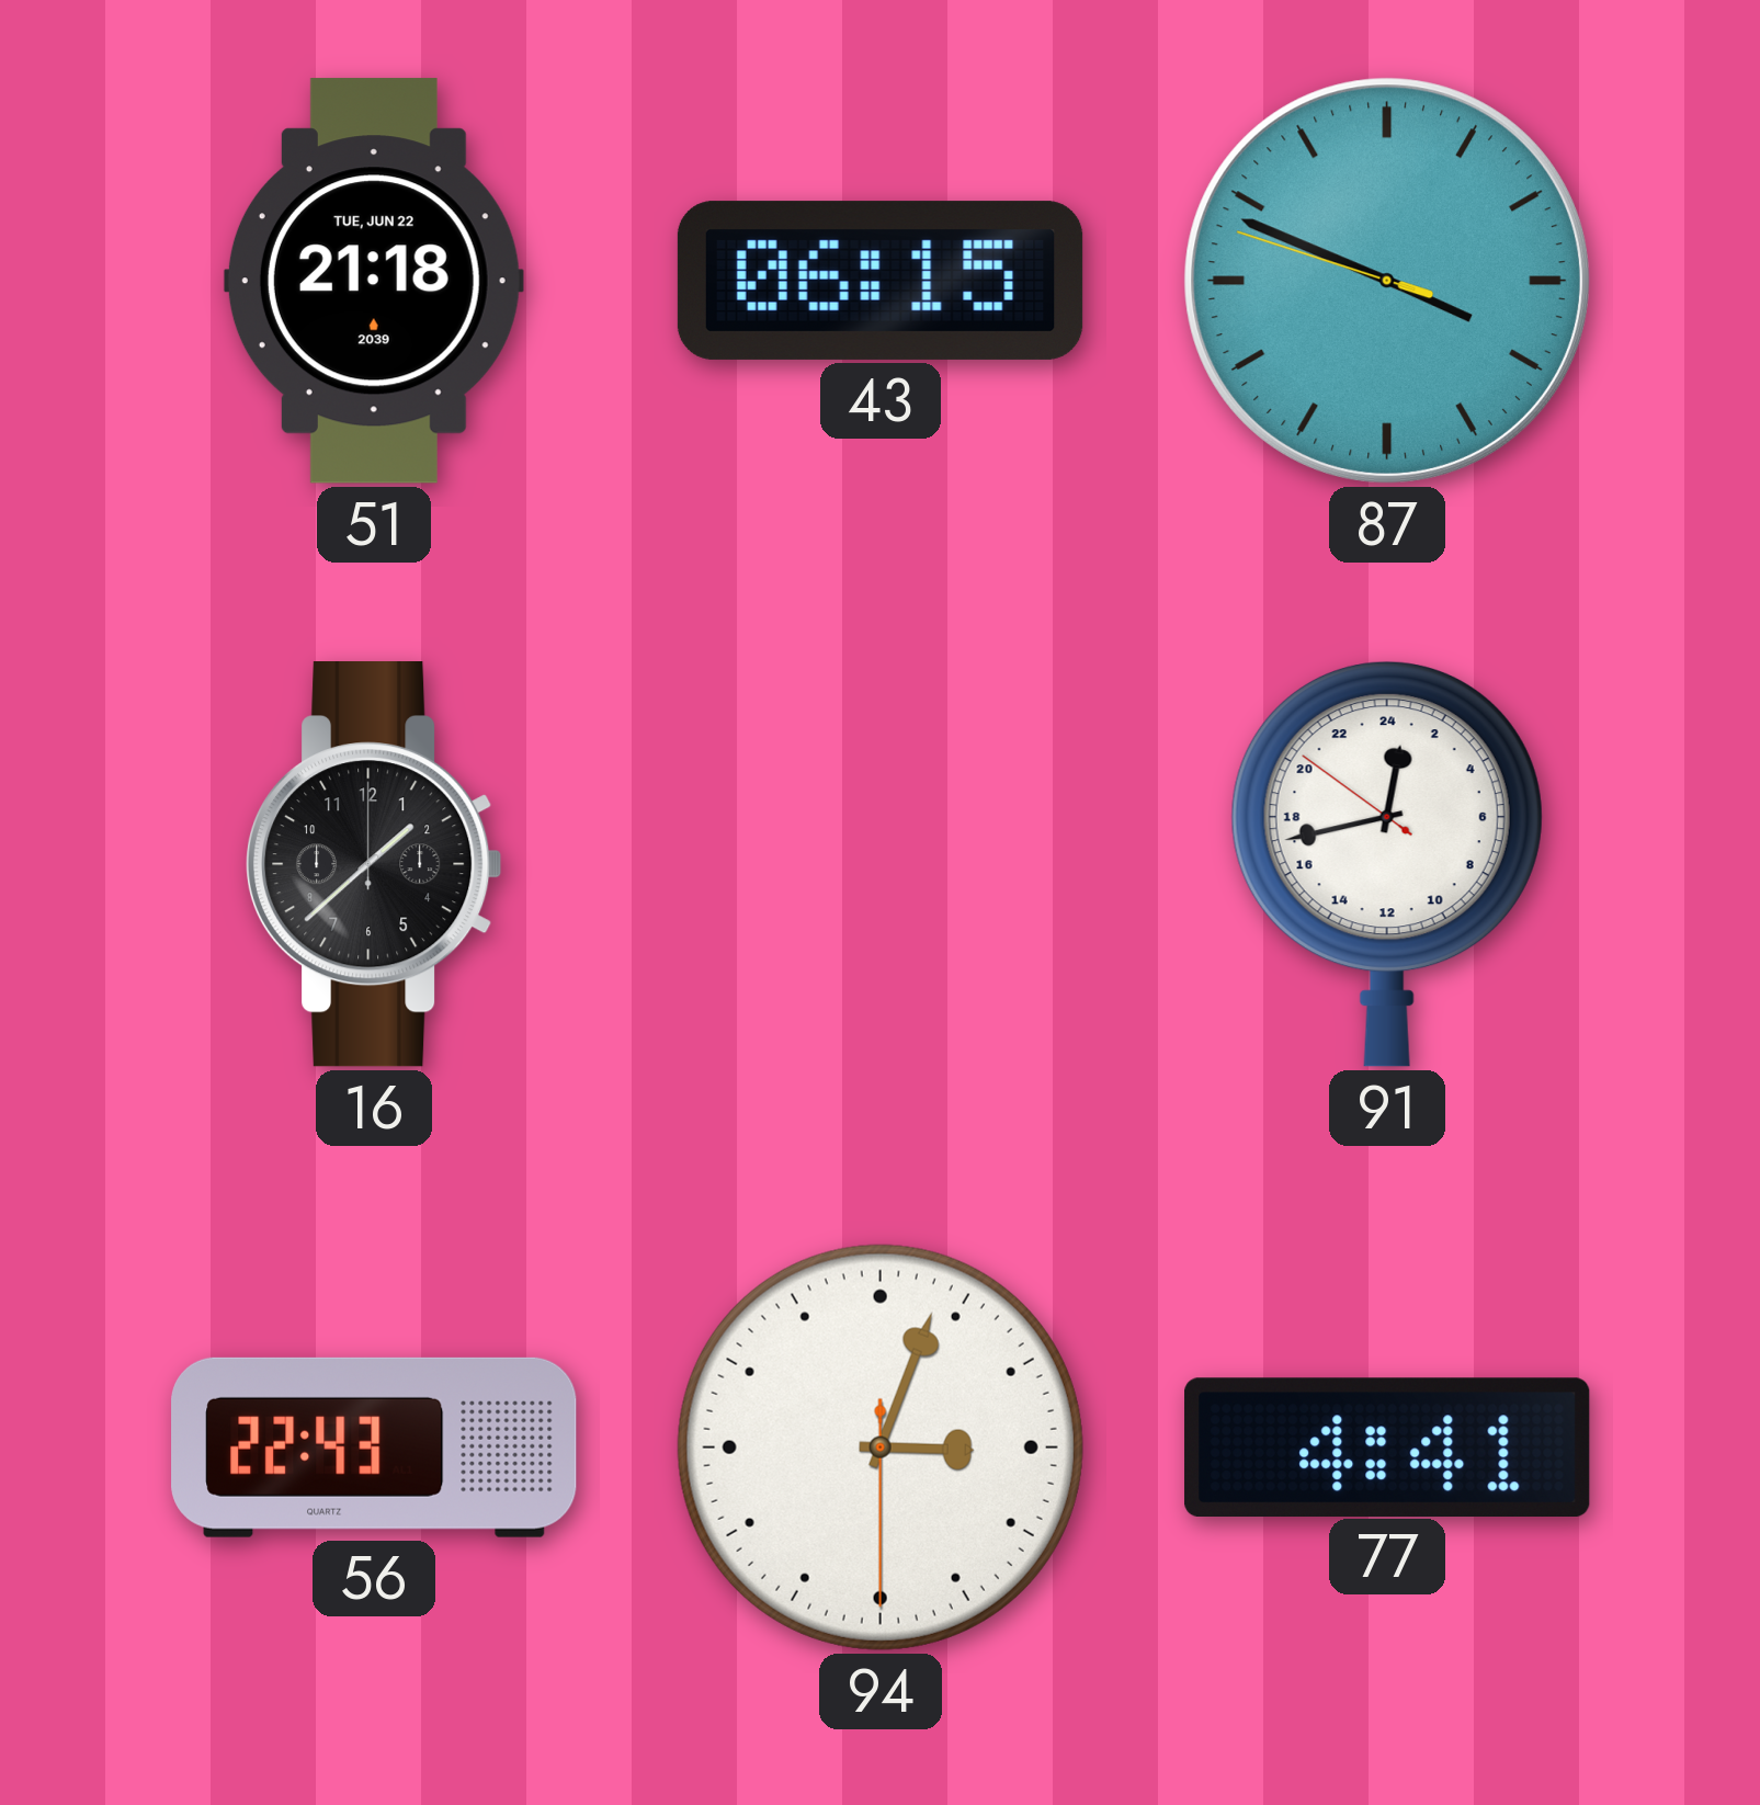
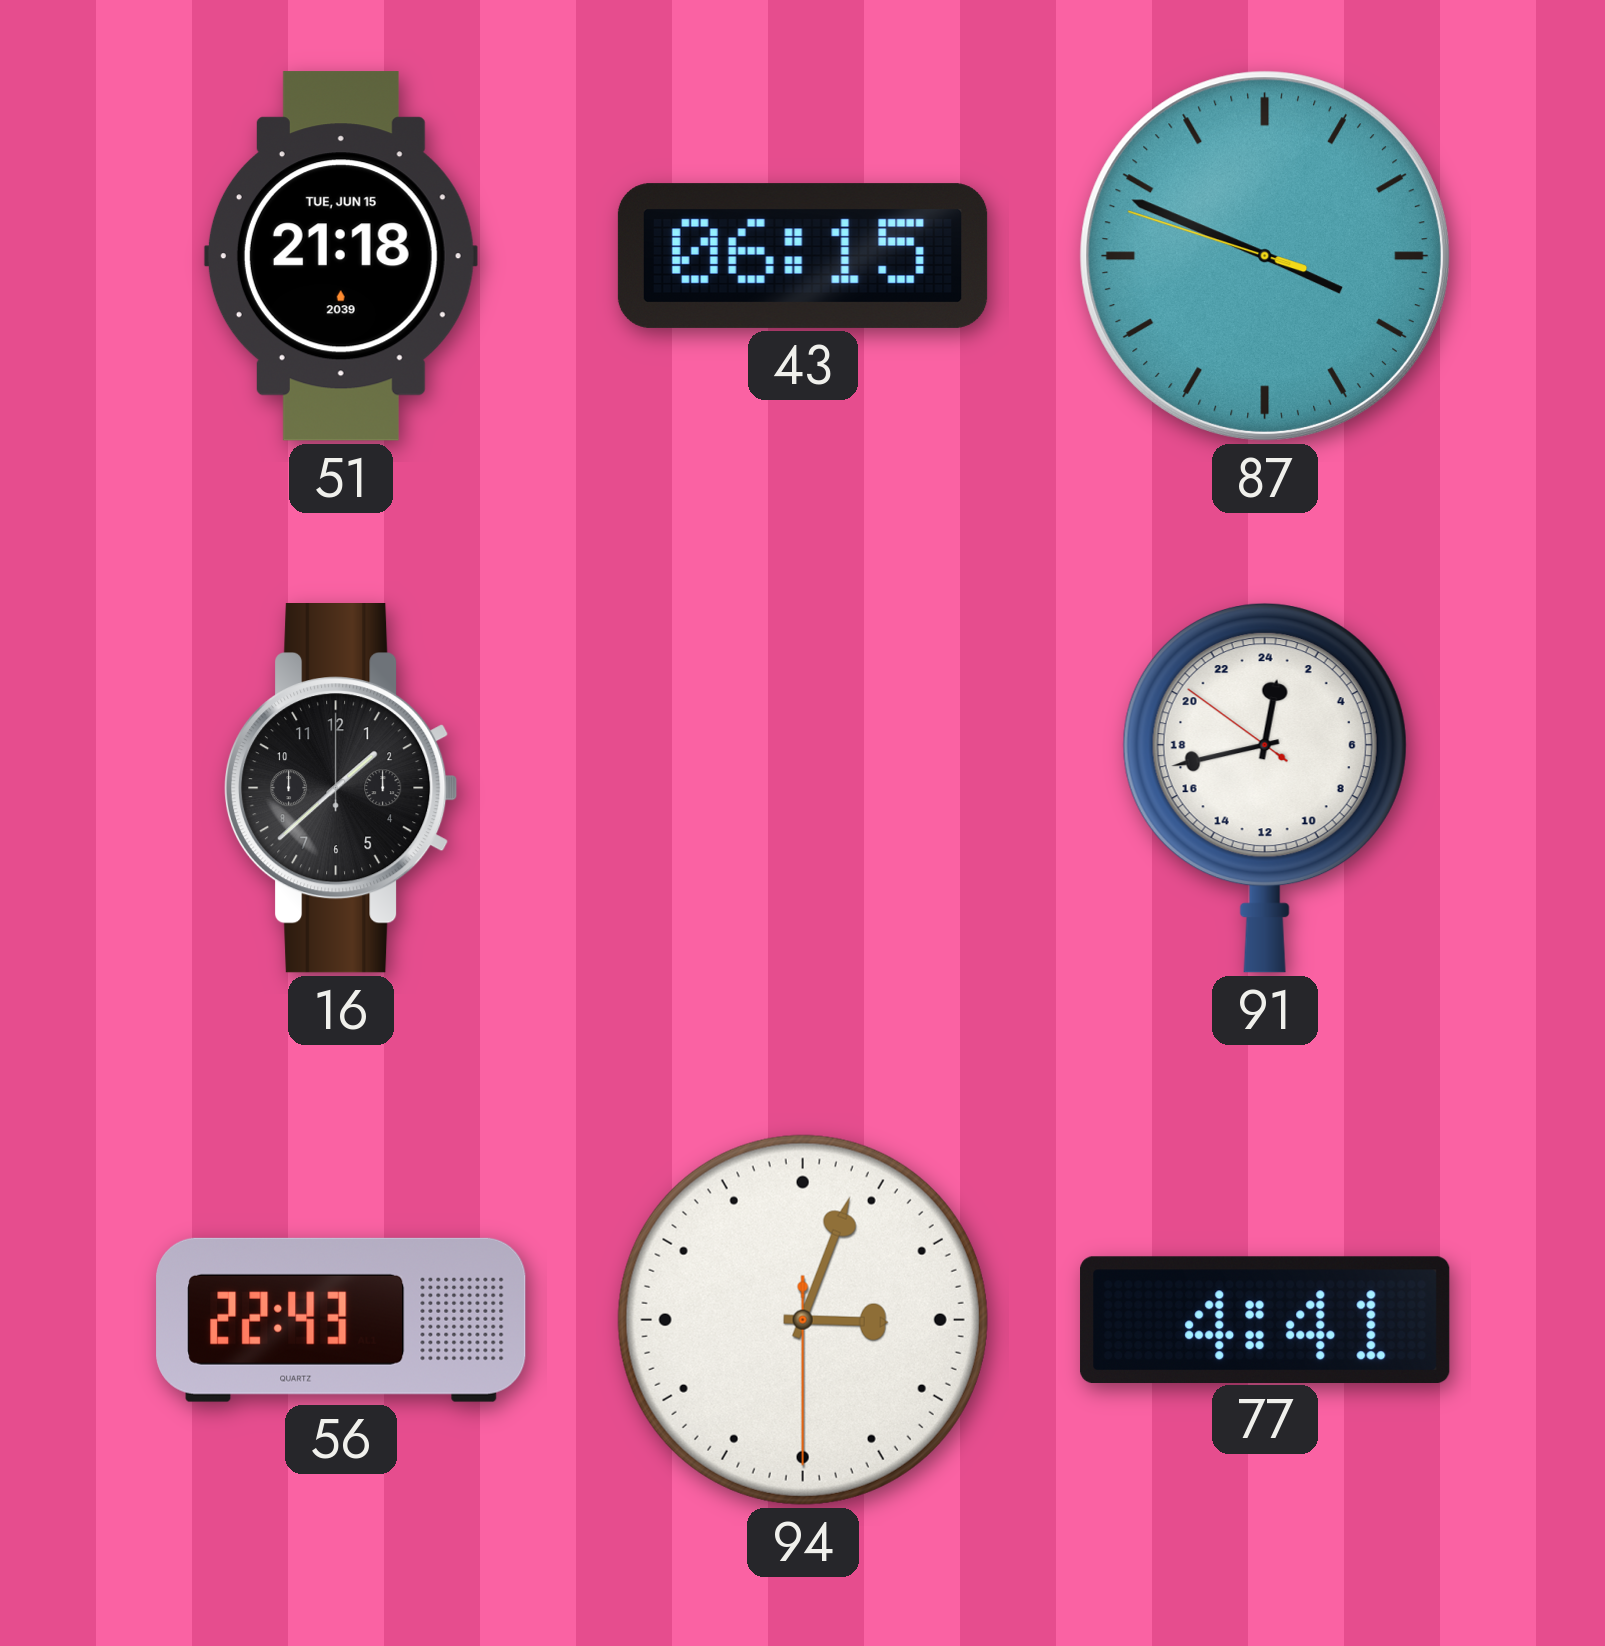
51 date: TUE, JUN 22 -> TUE, JUN 15 (341, 256)
